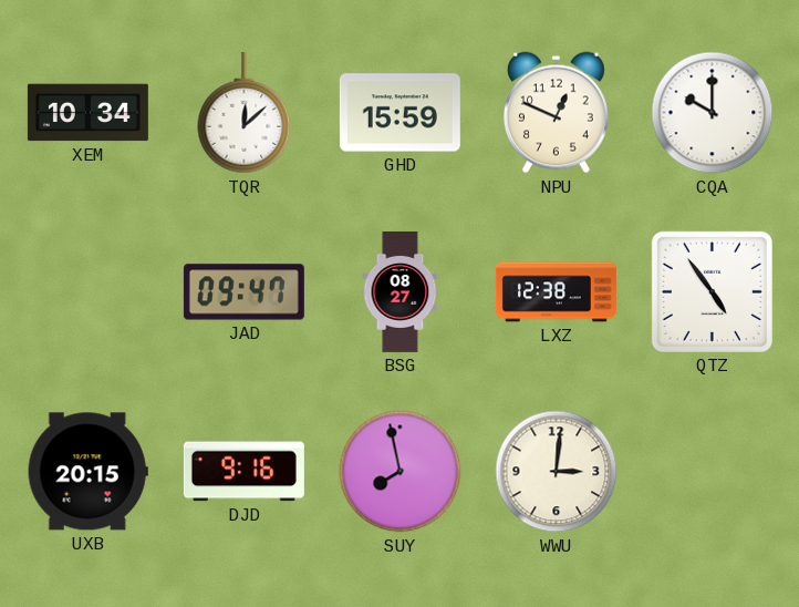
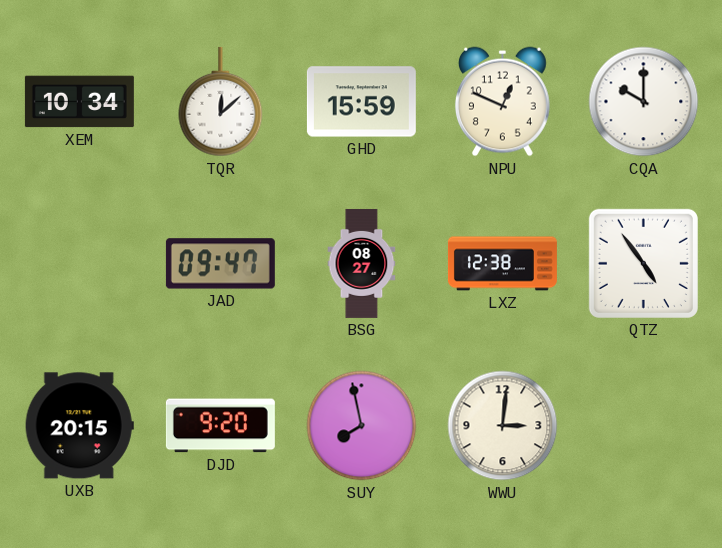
DJD: 9:16 -> 9:20 (220, 426)
